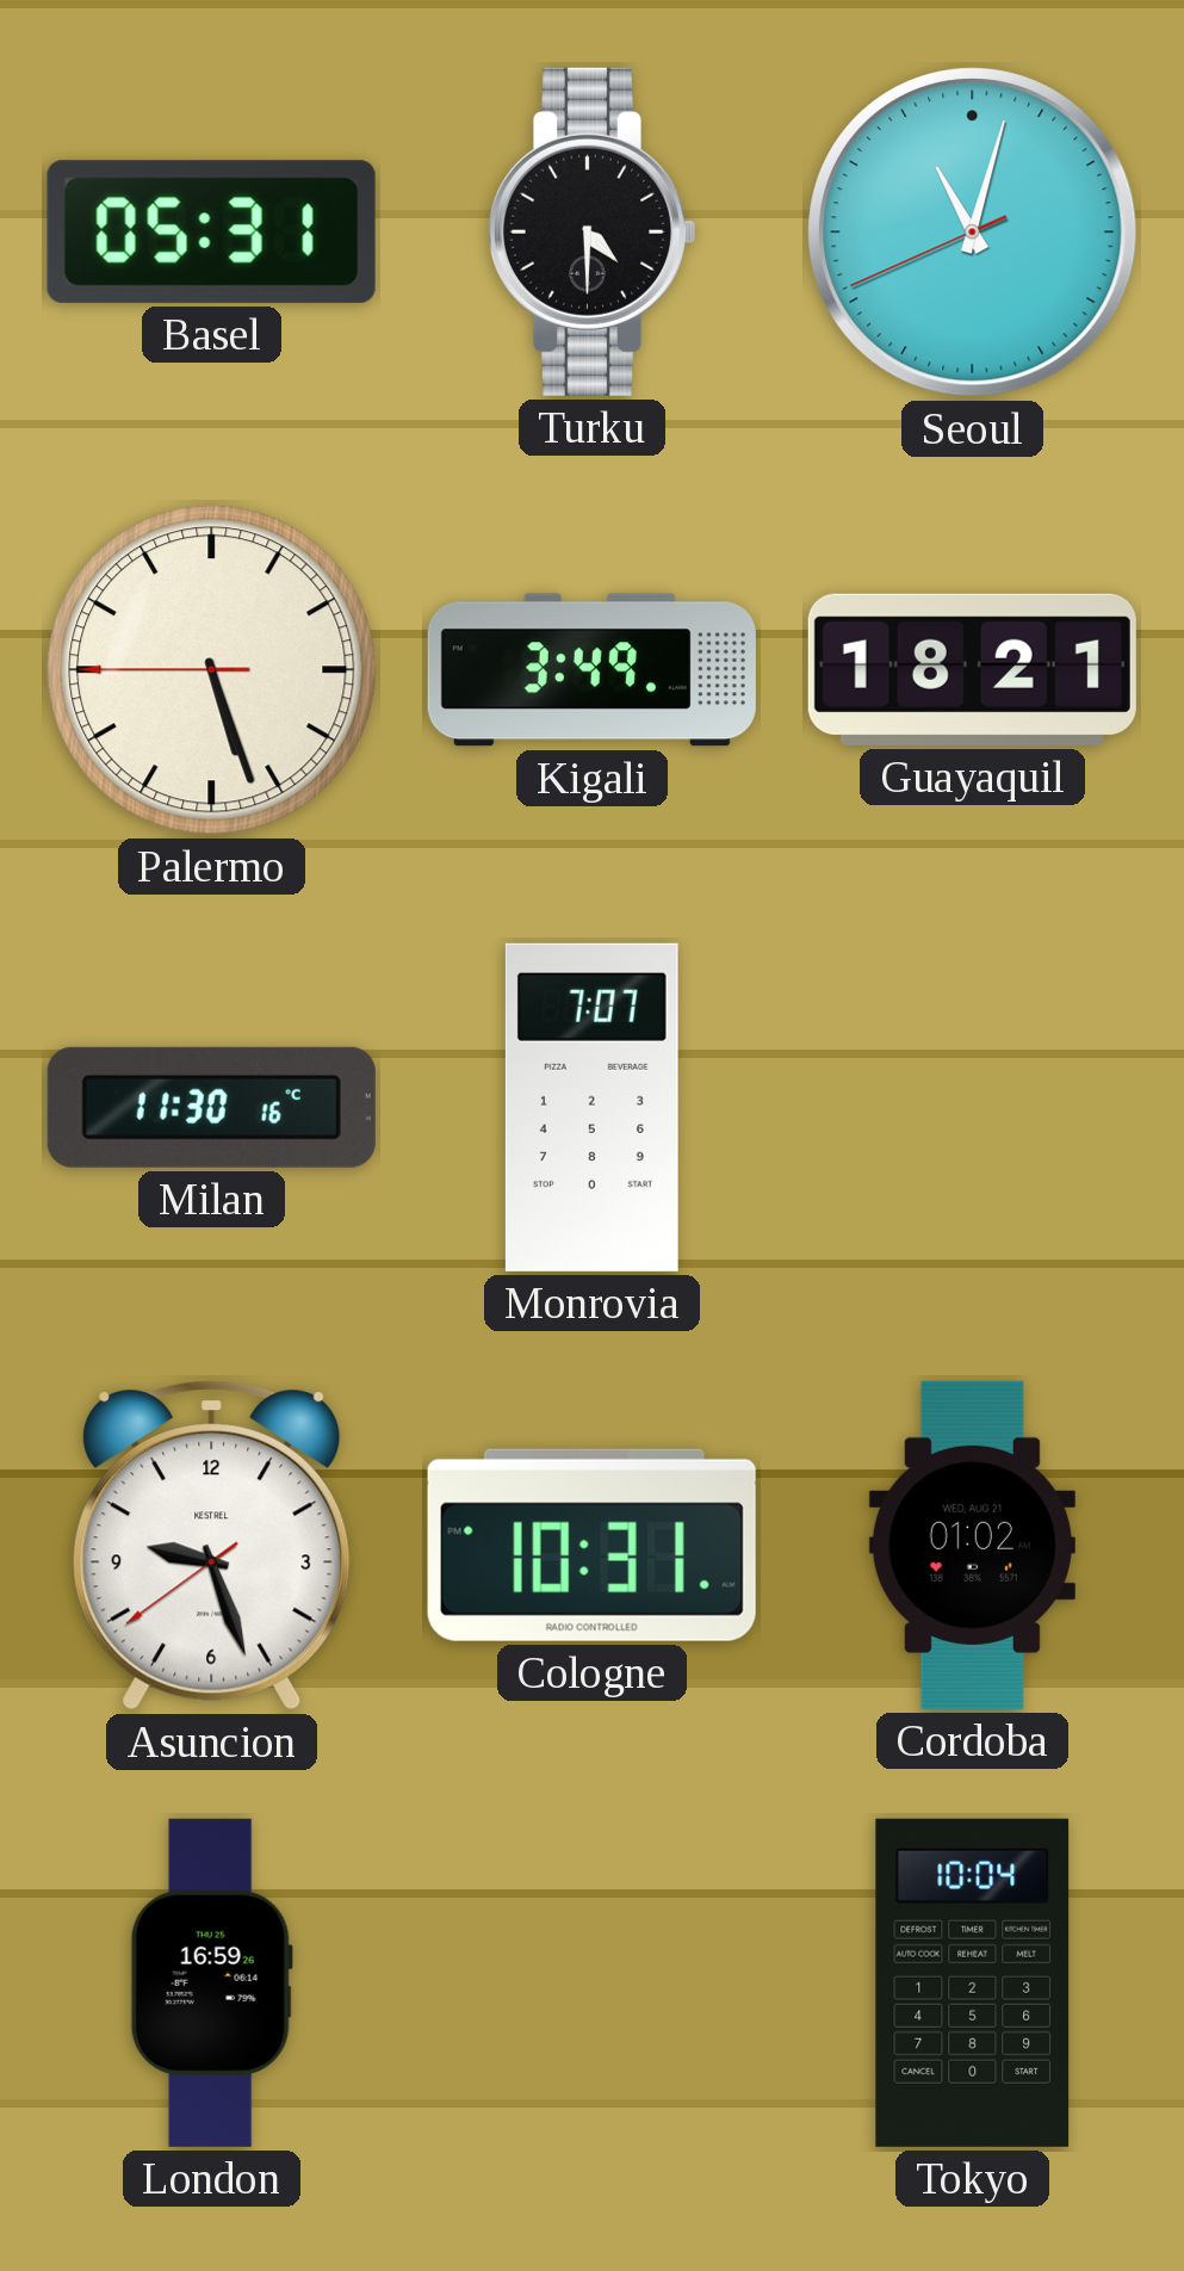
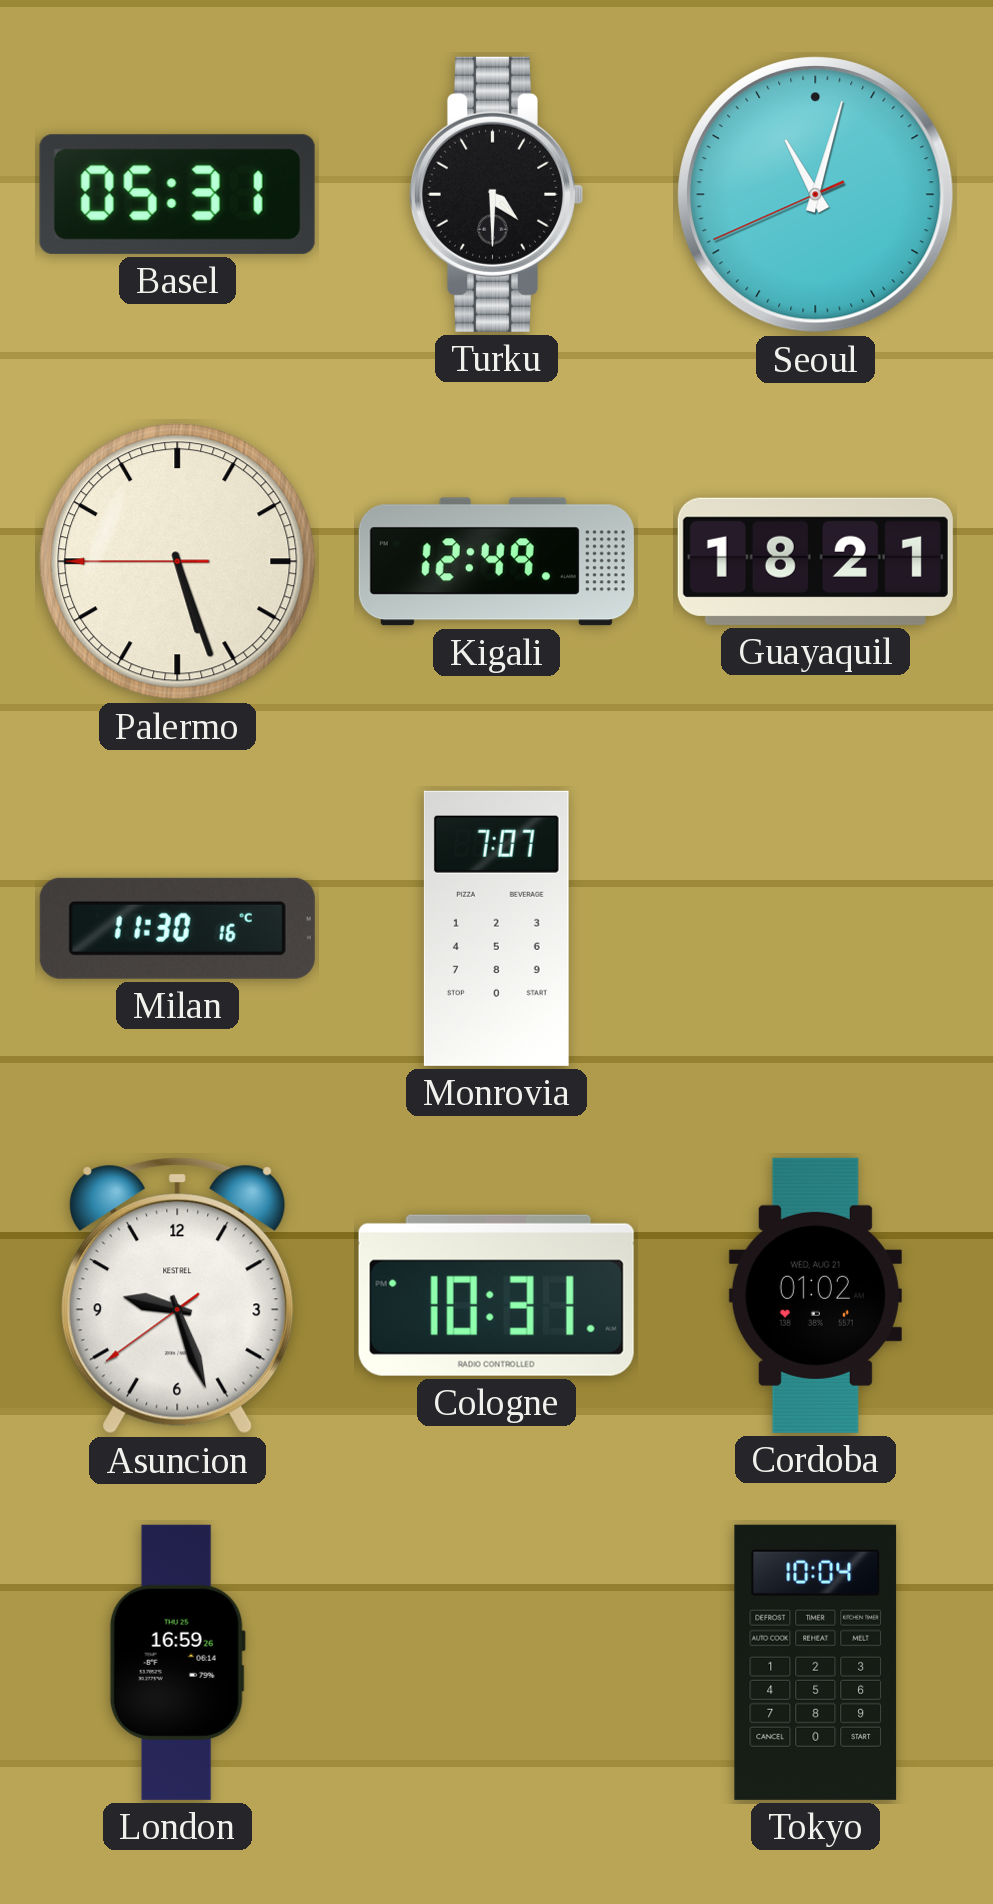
Kigali: 3:49 -> 12:49 (496, 562)
